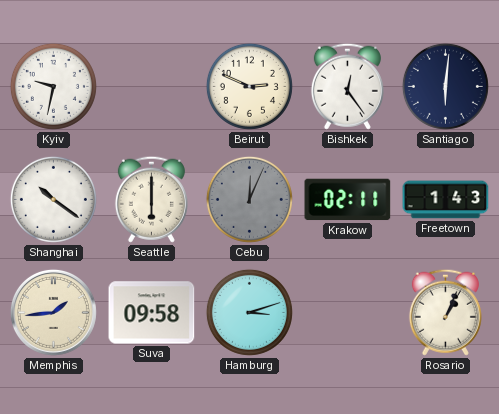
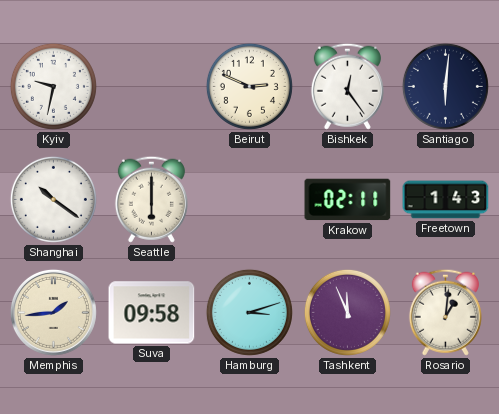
Cebu: 12:04 -> none (249, 199)
Tashkent: none -> 11:56 (347, 312)
Rosario: 1:04 -> 1:01 (445, 312)
